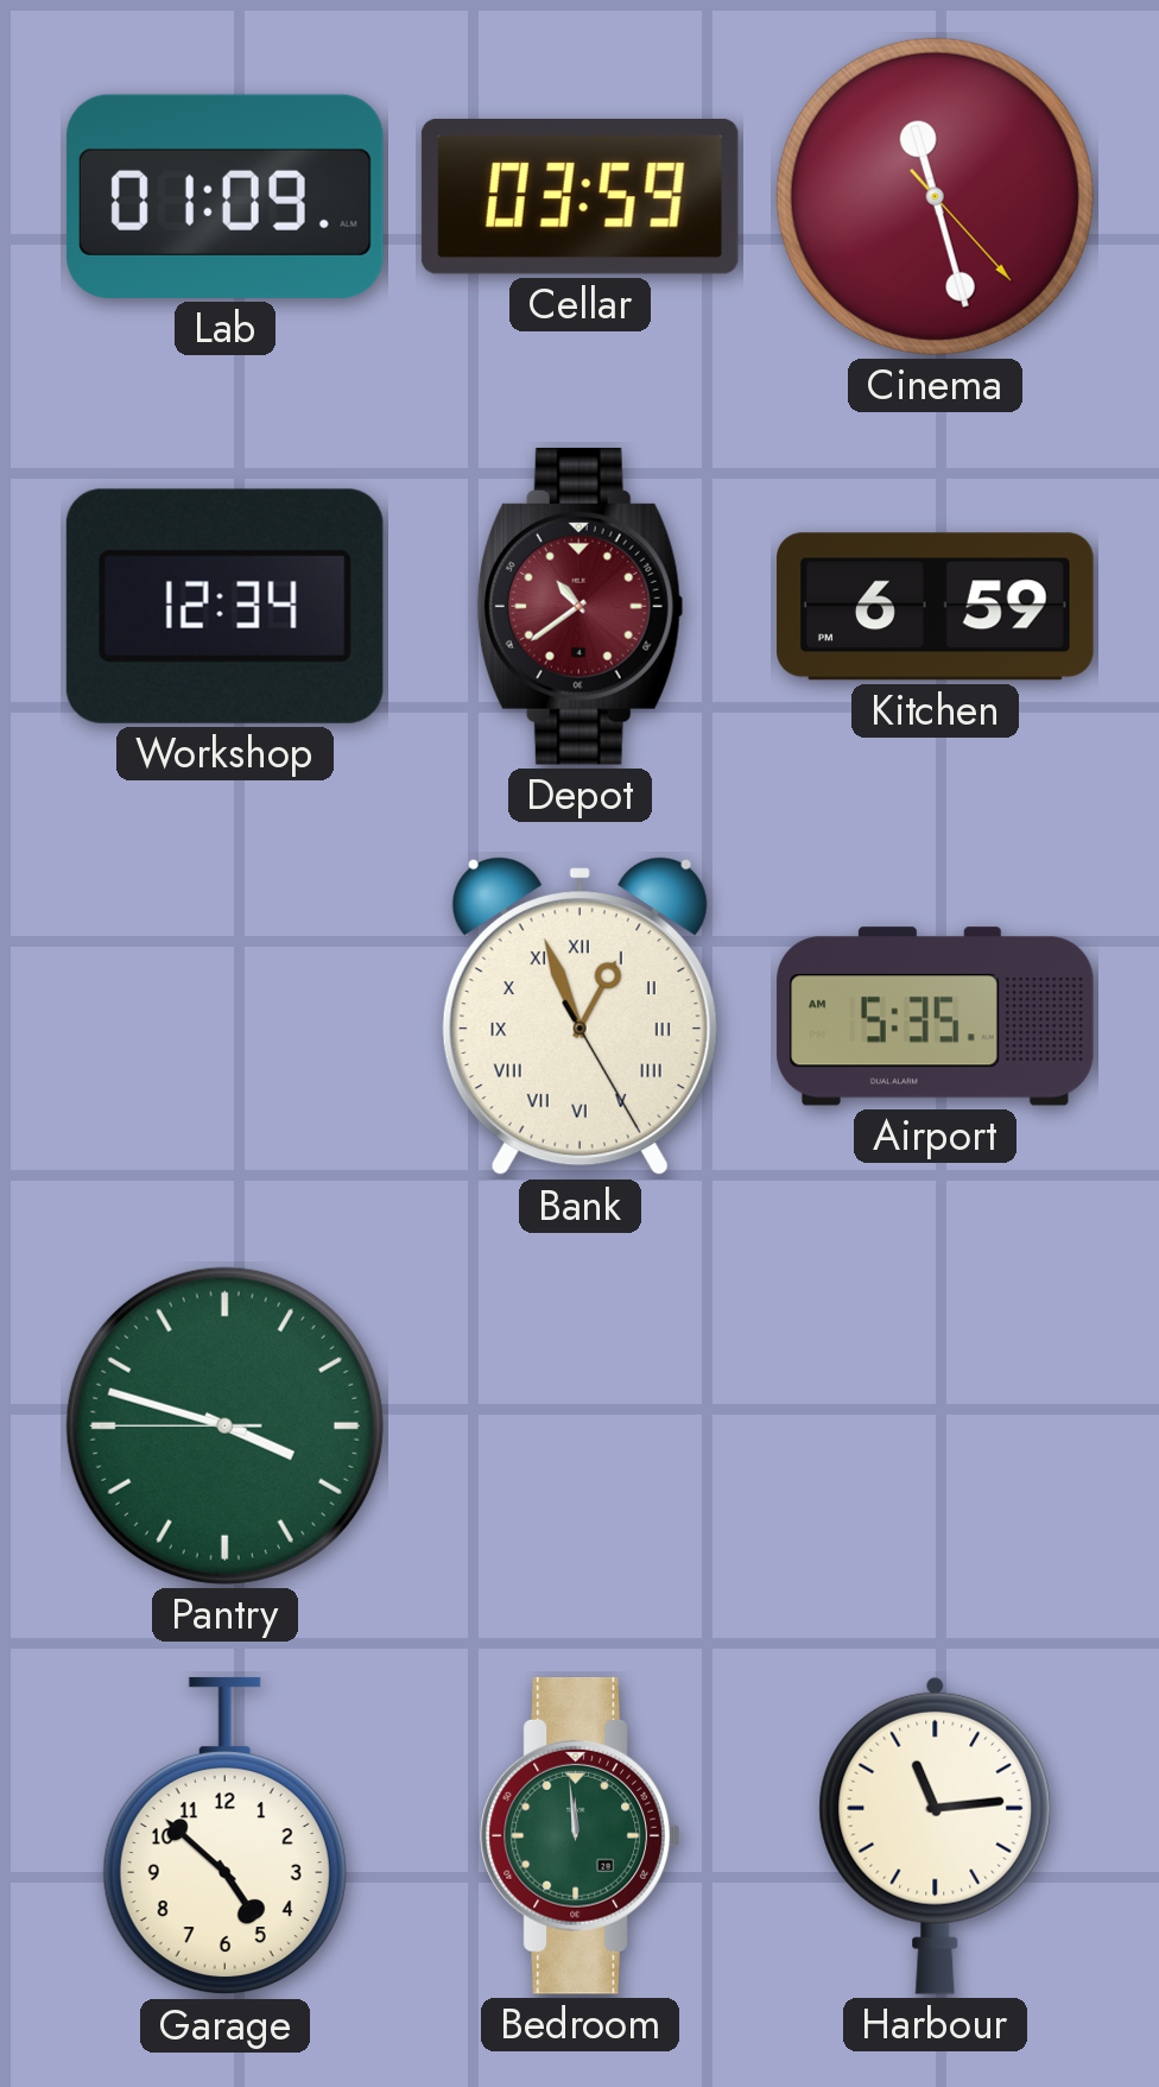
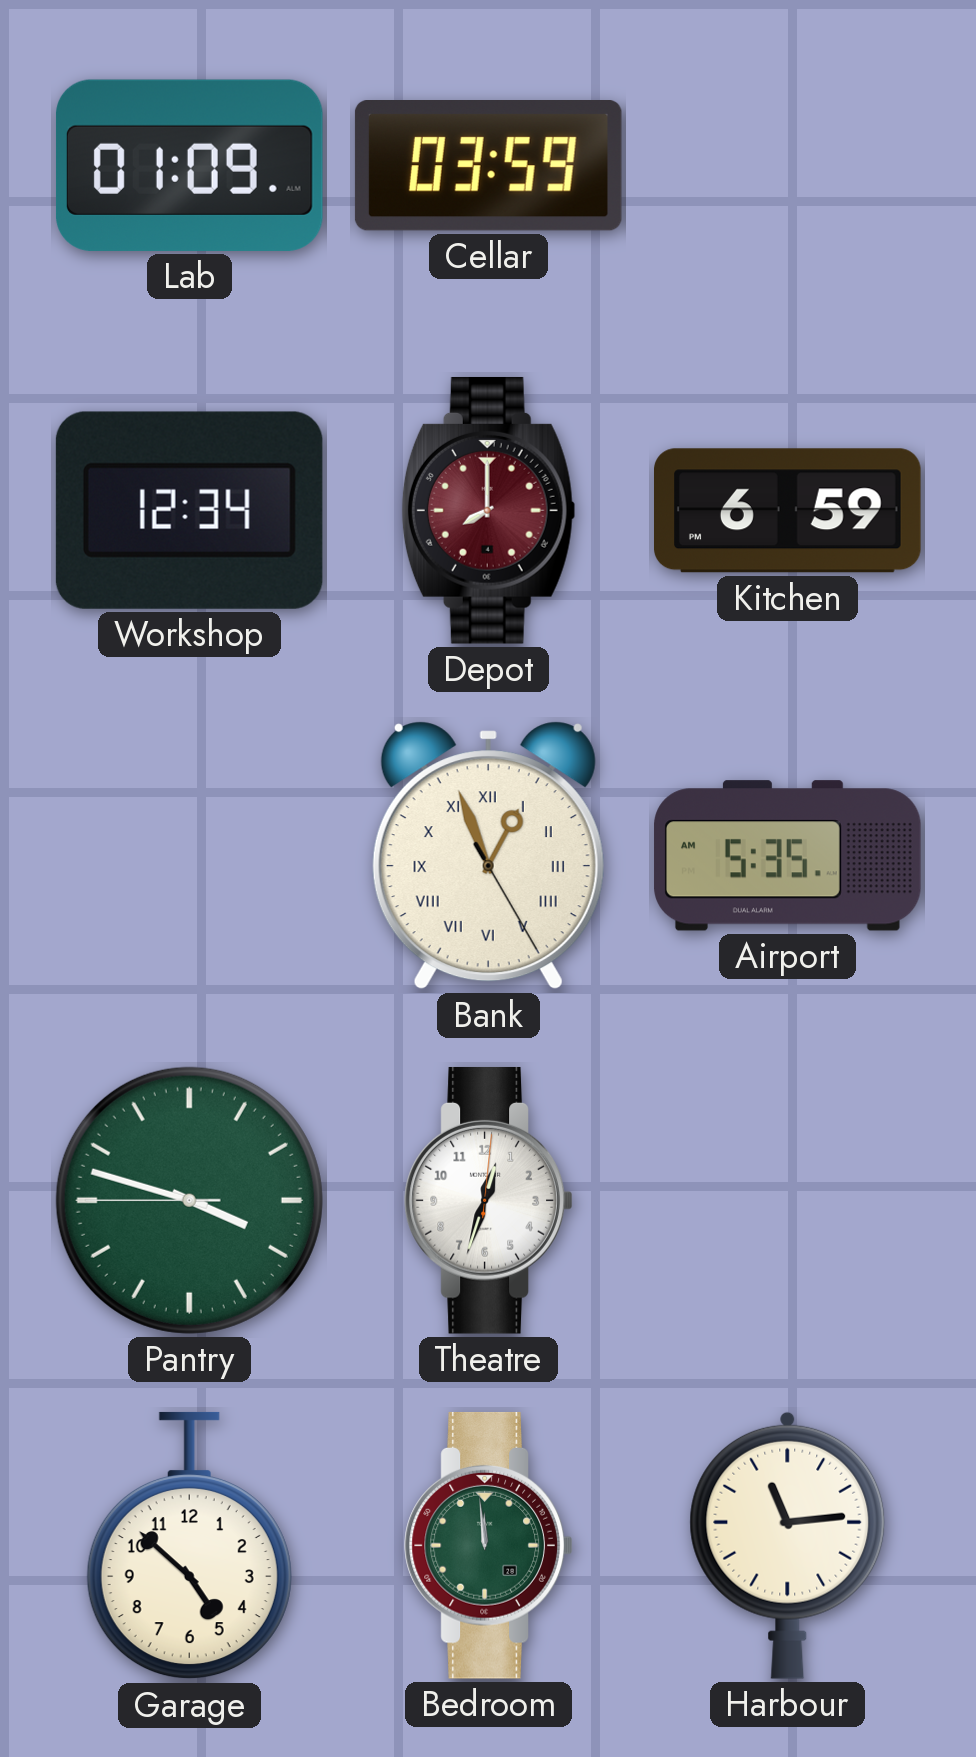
Cinema: 11:27 -> none (935, 196)
Depot: 10:39 -> 8:00 (488, 510)
Theatre: none -> 12:33 (489, 1200)
